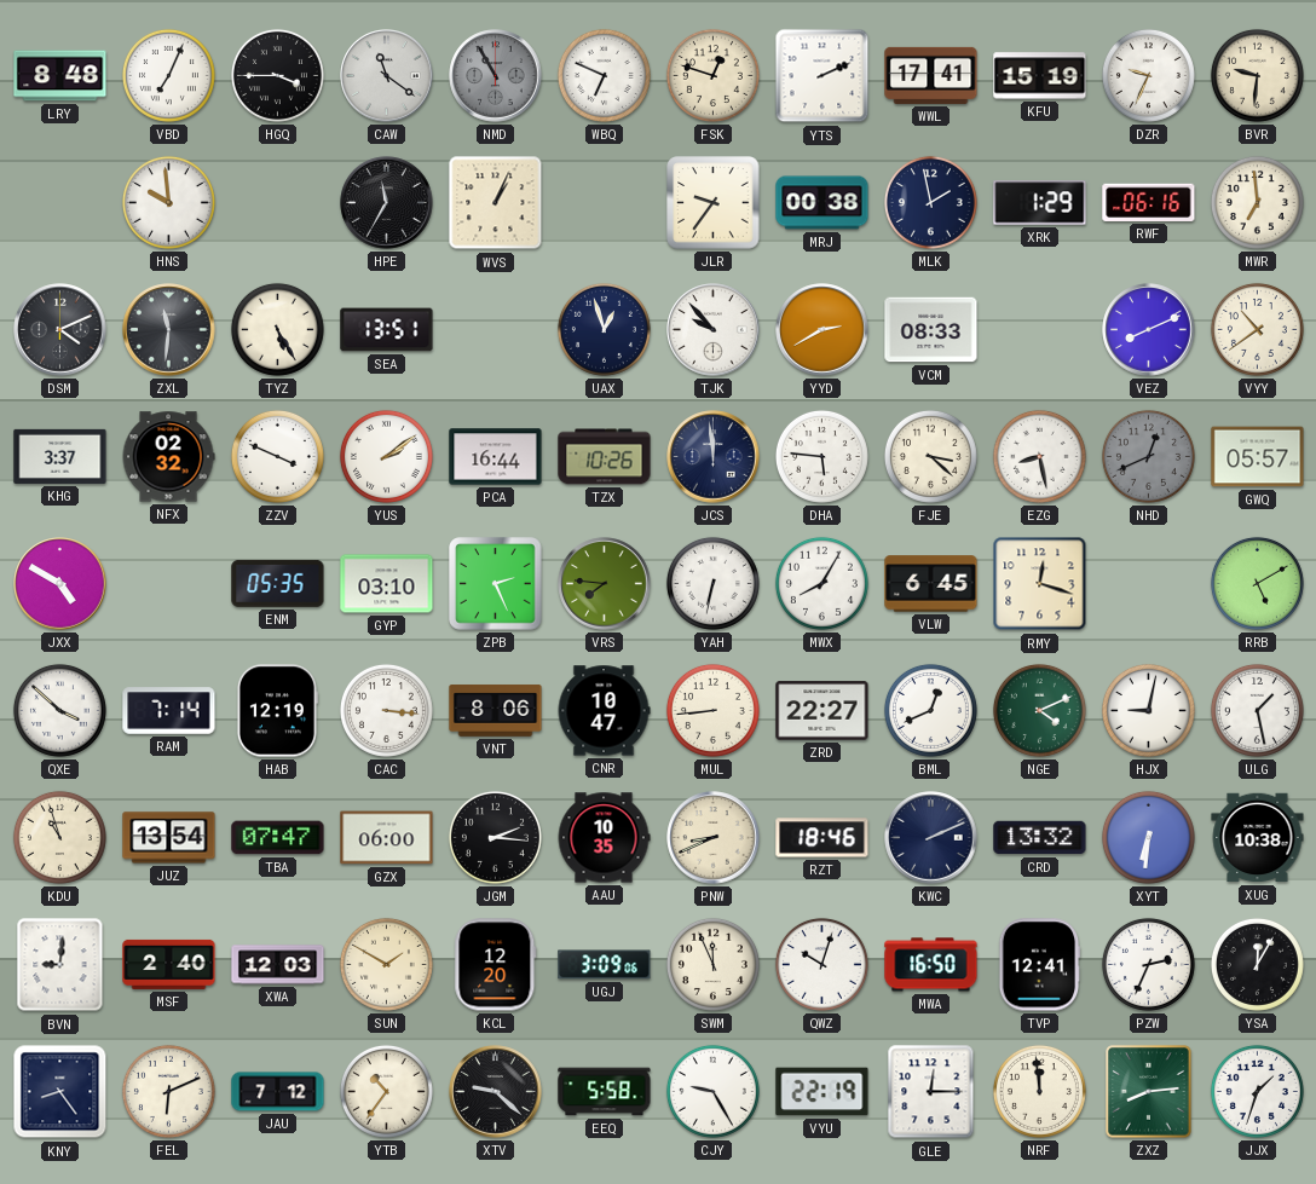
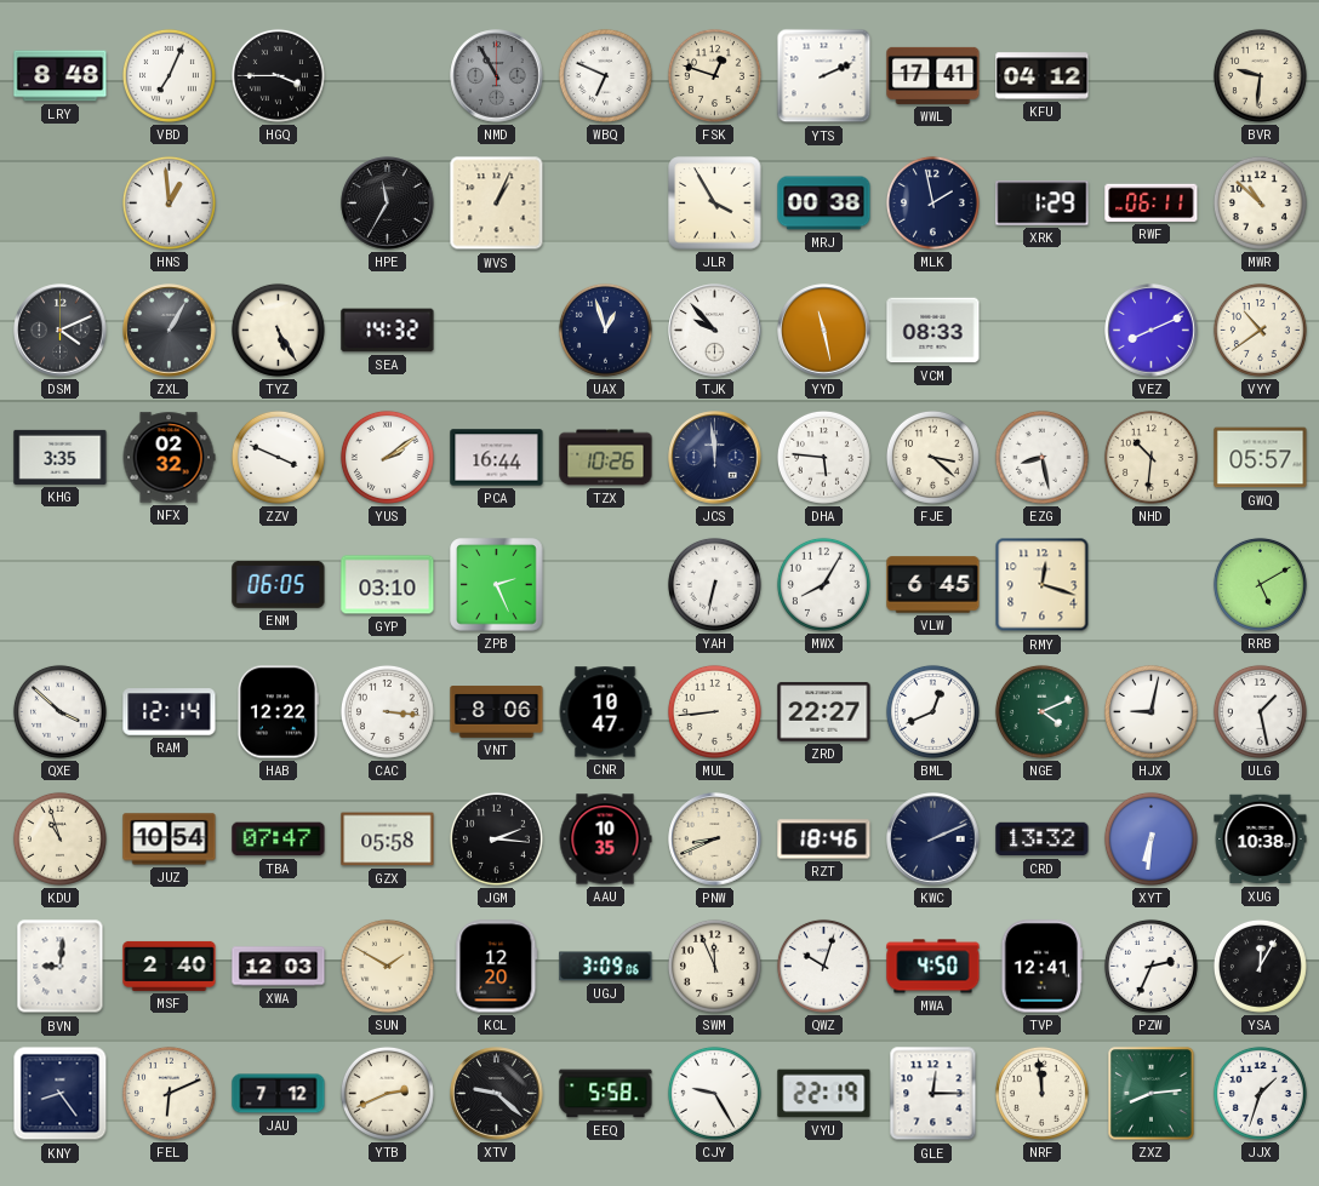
CAW: 11:21 -> none (387, 76)
KFU: 15:19 -> 04:12 (1043, 76)
DZR: 9:34 -> none (1148, 75)
HNS: 9:59 -> 12:59 (169, 202)
JLR: 9:36 -> 3:55 (715, 204)
RWF: 06:16 -> 06:11 (1152, 202)
MWR: 6:59 -> 10:52 (1260, 202)
ZXL: 11:31 -> 1:05 (170, 331)
SEA: 13:51 -> 14:32 (388, 331)
YYD: 2:40 -> 11:28 (824, 331)
KHG: 3:37 -> 3:35 (61, 457)
NHD: 12:41 -> 10:31 (1150, 457)
NHD dial: grey -> cream (1150, 457)
JXX: 4:50 -> none (60, 584)
ENM: 05:35 -> 06:05 (279, 584)
VRS: 7:46 -> none (605, 584)
RAM: 7:14 -> 12:14 (170, 712)
HAB: 12:19 -> 12:22 (278, 712)
JUZ: 13:54 -> 10:54 (170, 840)
GZX: 06:00 -> 05:58 (388, 840)
MWA: 16:50 -> 4:50 (933, 967)
YTB: 10:36 -> 2:41 (387, 1093)
